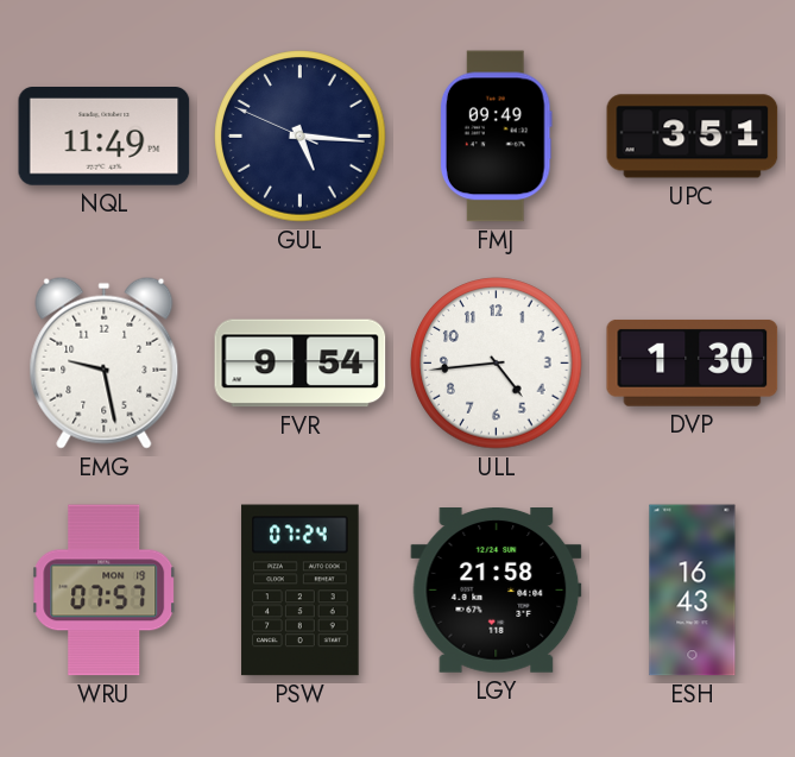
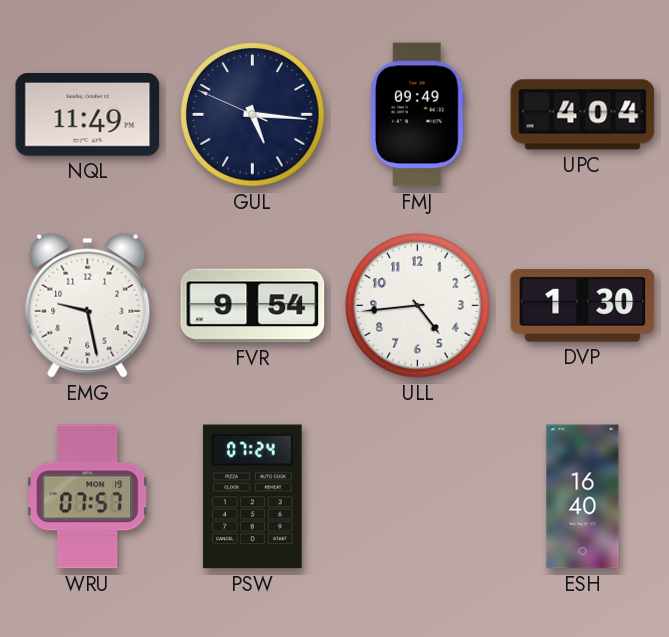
UPC: 3:51 -> 4:04 (583, 115)
LGY: 21:58 -> none (497, 591)
ESH: 16:43 -> 16:40 (583, 497)
